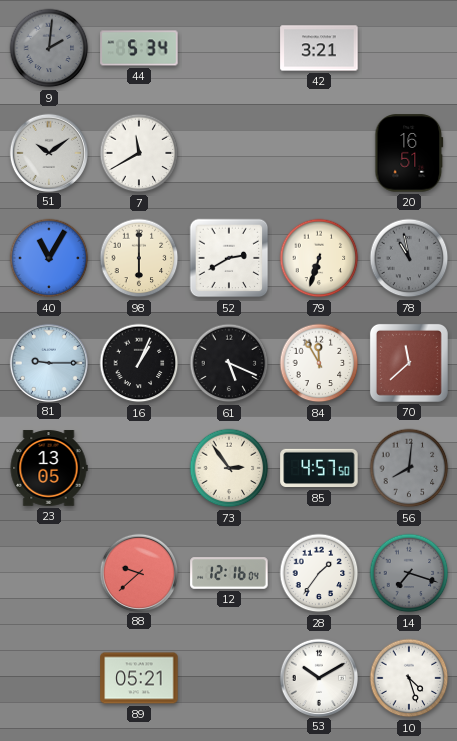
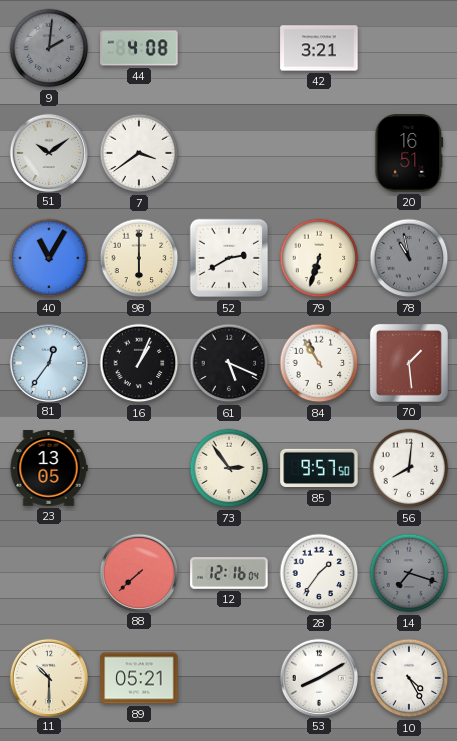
44: 5:34 -> 4:08 (139, 48)
7: 11:40 -> 3:39 (139, 153)
81: 9:15 -> 12:36 (48, 362)
84: 11:55 -> 10:55 (319, 363)
70: 11:38 -> 1:29 (409, 363)
85: 4:57 -> 9:57 (319, 468)
56 dial: grey -> white (409, 468)
88: 9:38 -> 7:38 (138, 572)
11: none -> 10:30 (48, 677)
53: 10:10 -> 8:10 (318, 677)
10: 4:27 -> 4:25 (409, 678)
